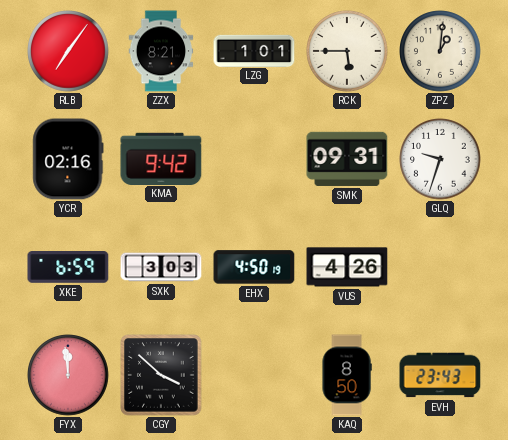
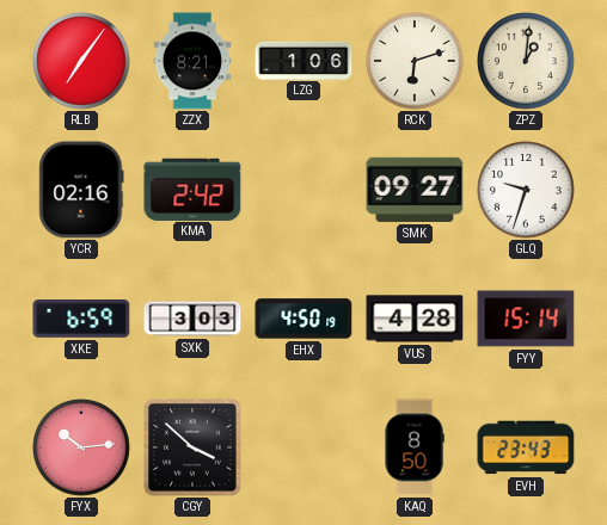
LZG: 1:01 -> 1:06 (303, 60)
RCK: 5:45 -> 6:12 (415, 61)
KMA: 9:42 -> 2:42 (192, 189)
SMK: 09:31 -> 09:27 (415, 190)
VUS: 4:26 -> 4:28 (415, 319)
FYY: none -> 15:14 (526, 319)
FYX: 11:59 -> 10:14 (81, 447)
